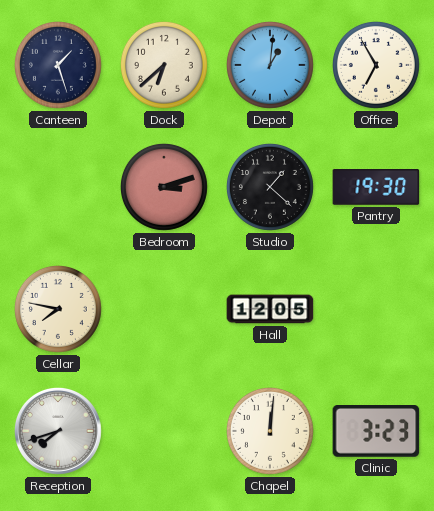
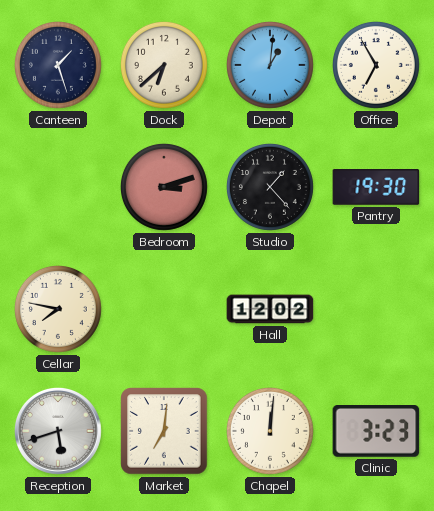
Studio: 1:22 -> 1:23 (270, 187)
Hall: 12:05 -> 12:02 (270, 309)
Reception: 7:42 -> 5:42 (58, 431)
Market: none -> 7:01 (164, 431)
